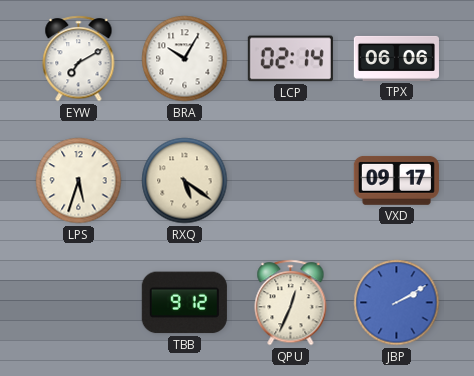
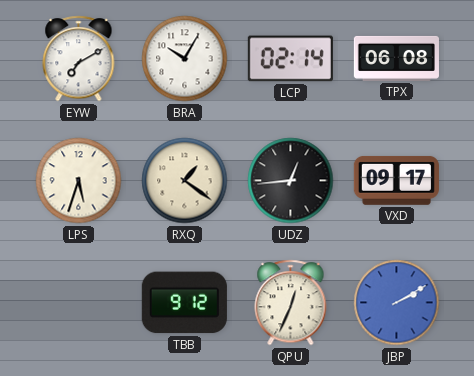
TPX: 06:06 -> 06:08 (396, 58)
RXQ: 5:21 -> 1:21 (185, 181)
UDZ: none -> 12:44 (291, 181)
